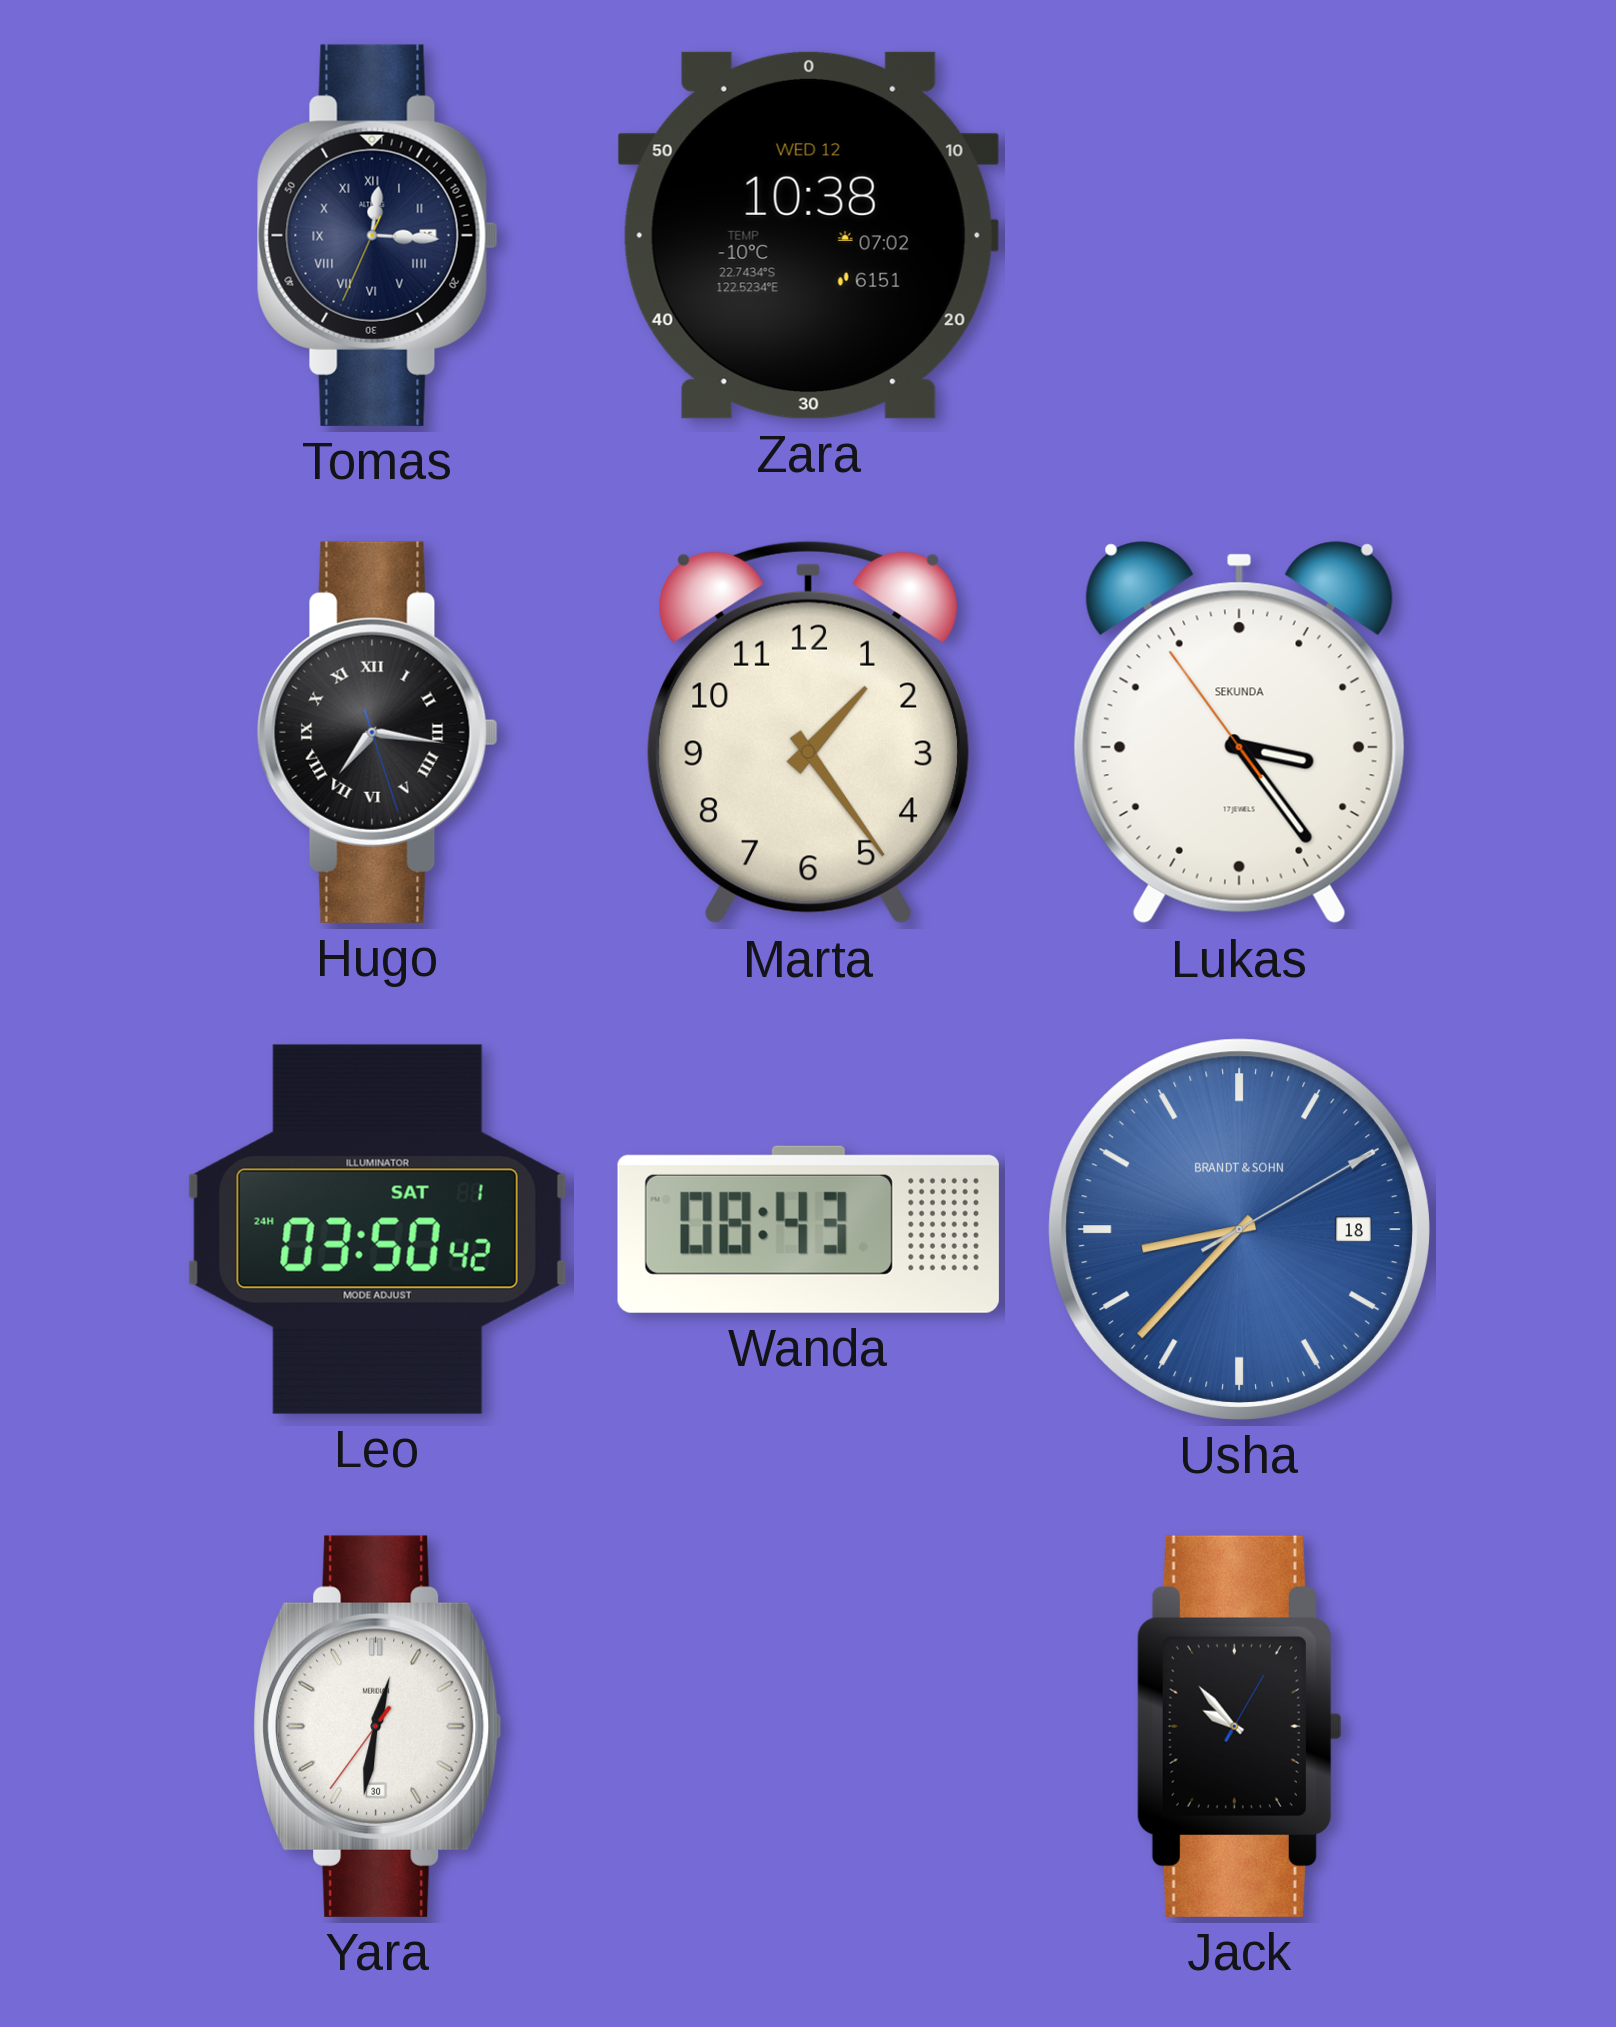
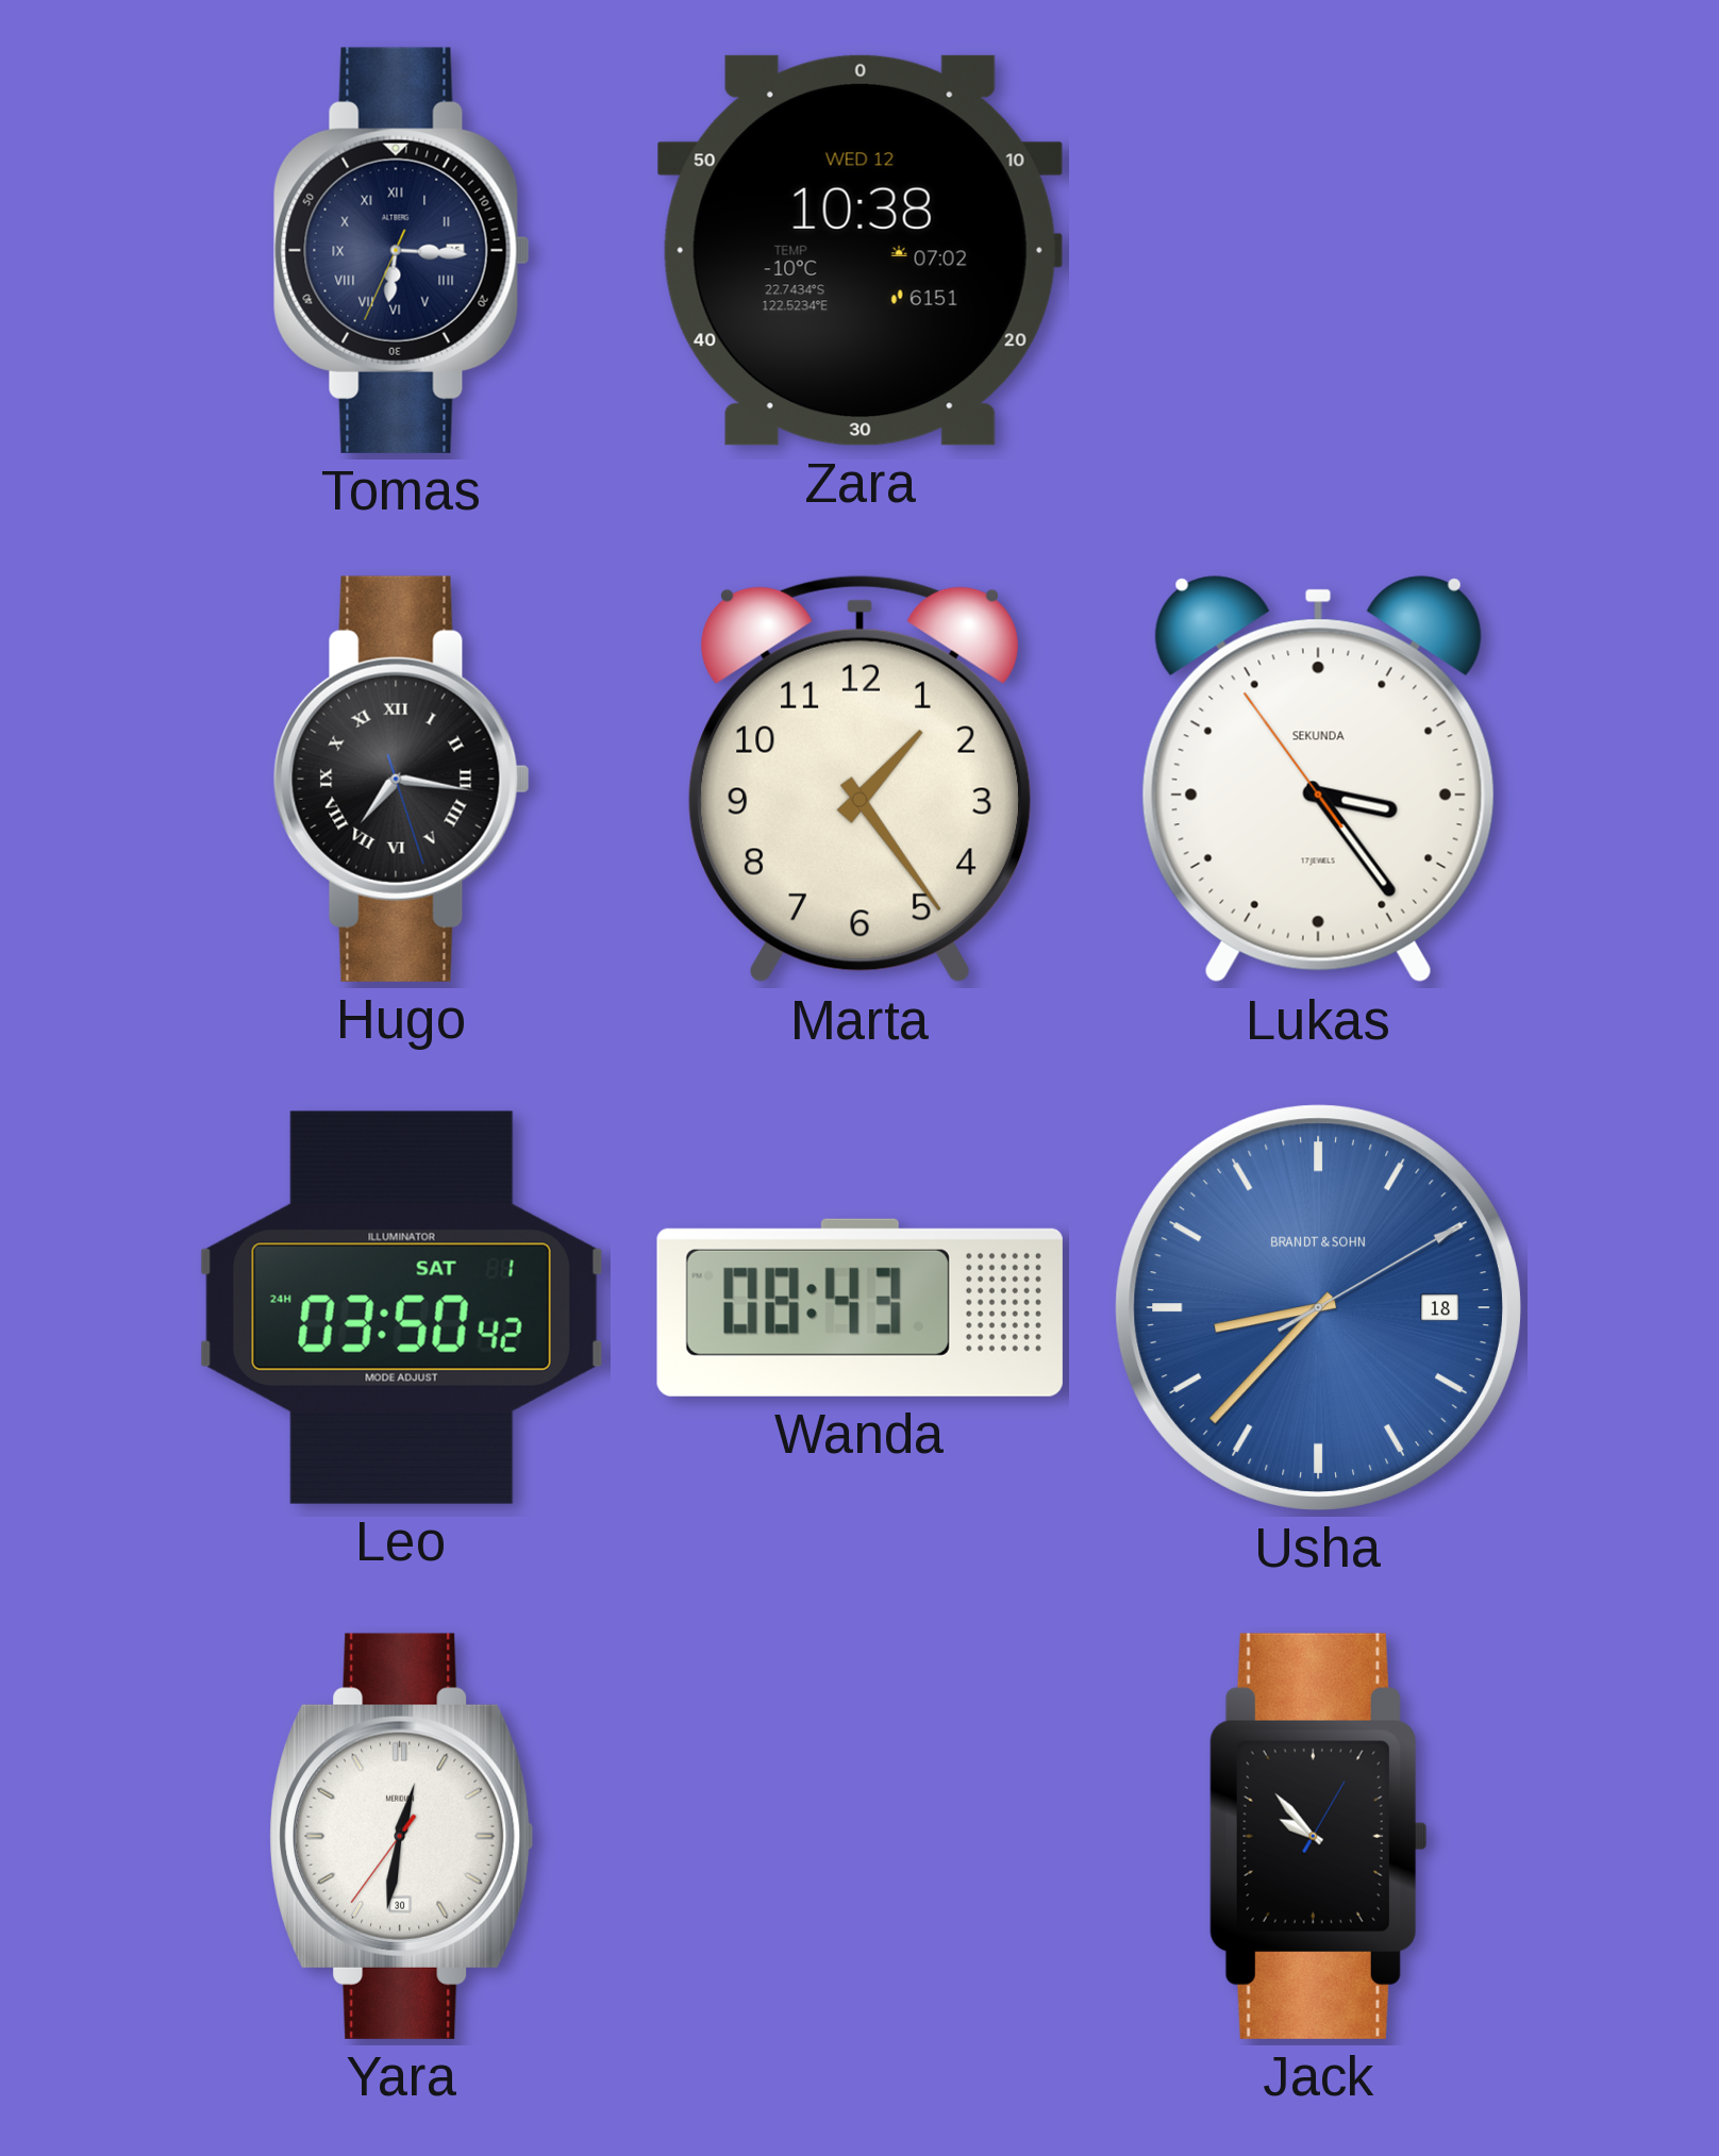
Tomas: 12:15 -> 6:15 (401, 250)
